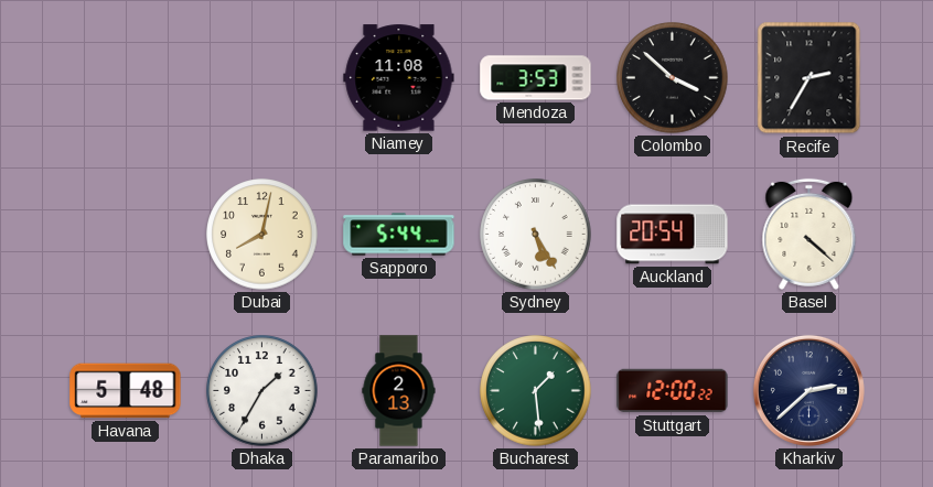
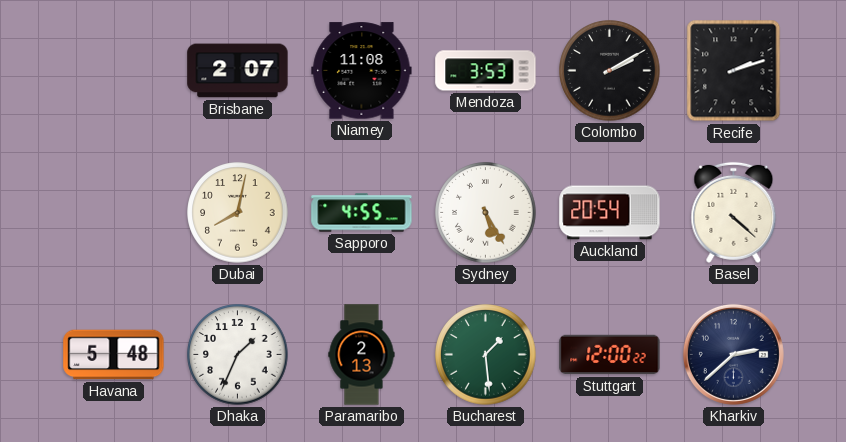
Brisbane: none -> 2:07 (238, 71)
Colombo: 3:52 -> 2:10 (610, 71)
Recife: 2:35 -> 2:12 (734, 71)
Sapporo: 5:44 -> 4:55 (362, 213)
Dhaka: 1:35 -> 1:34 (238, 355)
